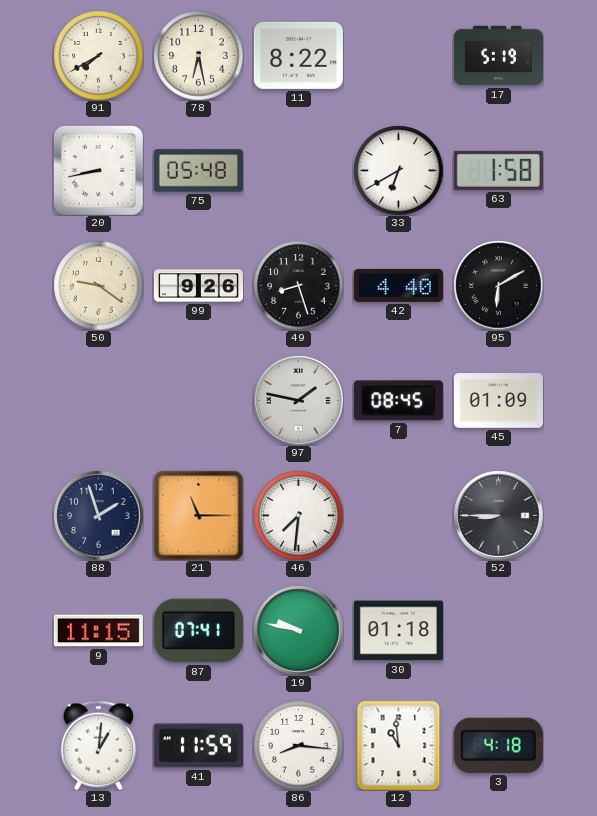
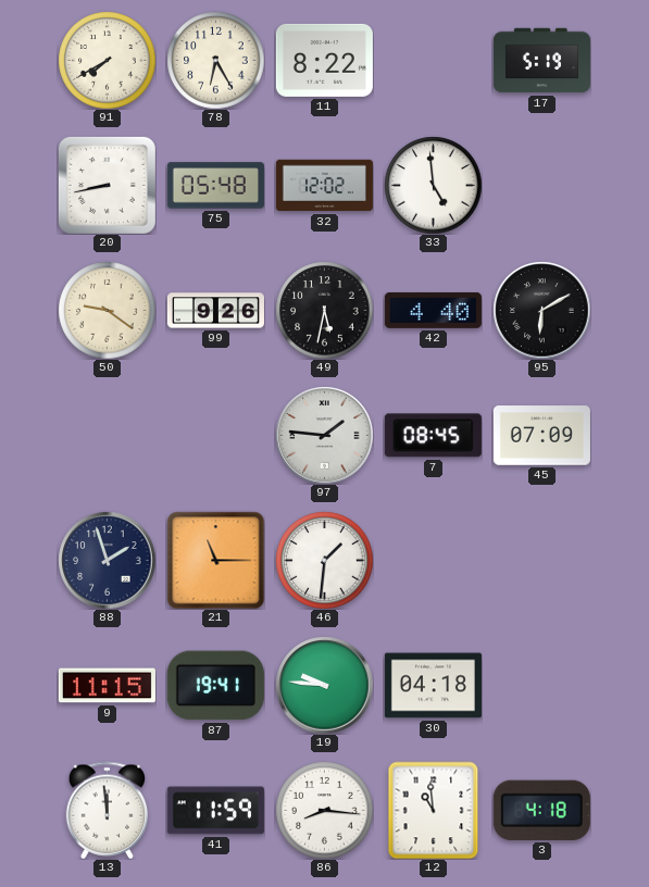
78: 6:28 -> 6:25 (215, 60)
32: none -> 12:02 (324, 186)
33: 6:40 -> 4:59 (433, 185)
63: 1:58 -> none (498, 170)
49: 8:27 -> 5:32 (324, 310)
97: 1:47 -> 1:46 (324, 435)
45: 01:09 -> 07:09 (541, 436)
46: 7:31 -> 1:31 (324, 560)
52: 8:45 -> none (498, 515)
87: 07:41 -> 19:41 (215, 686)
19: 9:47 -> 9:46 (324, 685)
30: 01:18 -> 04:18 (433, 686)
13: 1:01 -> 11:59 (108, 810)
